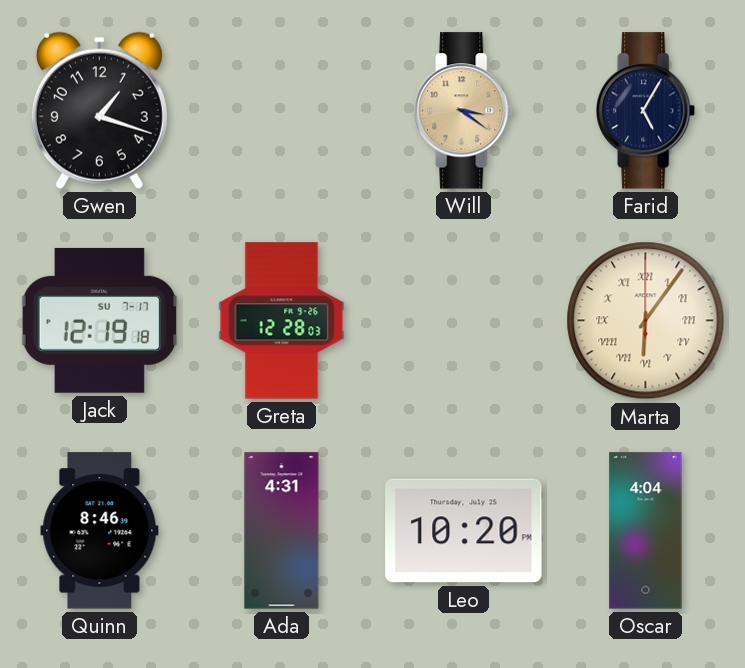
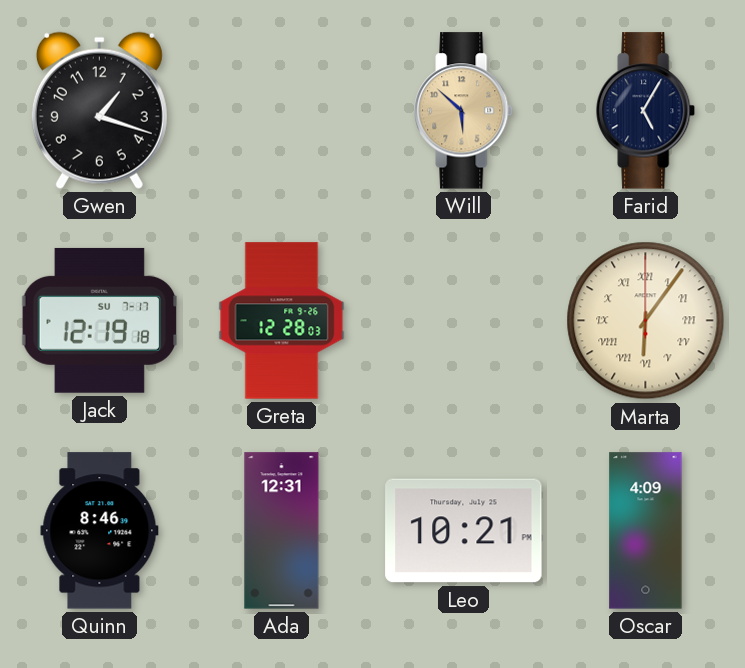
Will: 3:21 -> 5:52 (464, 111)
Ada: 4:31 -> 12:31 (282, 531)
Leo: 10:20 -> 10:21 (464, 531)
Oscar: 4:04 -> 4:09 (646, 531)
